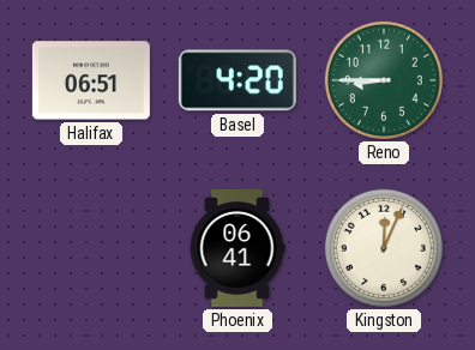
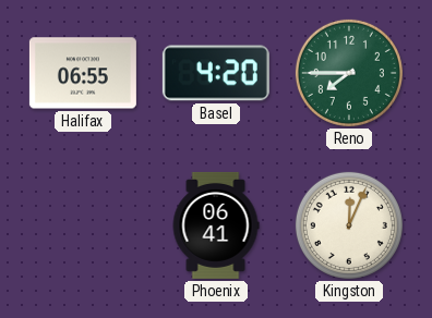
Halifax: 06:51 -> 06:55 (83, 73)
Reno: 8:45 -> 7:45 (349, 73)
